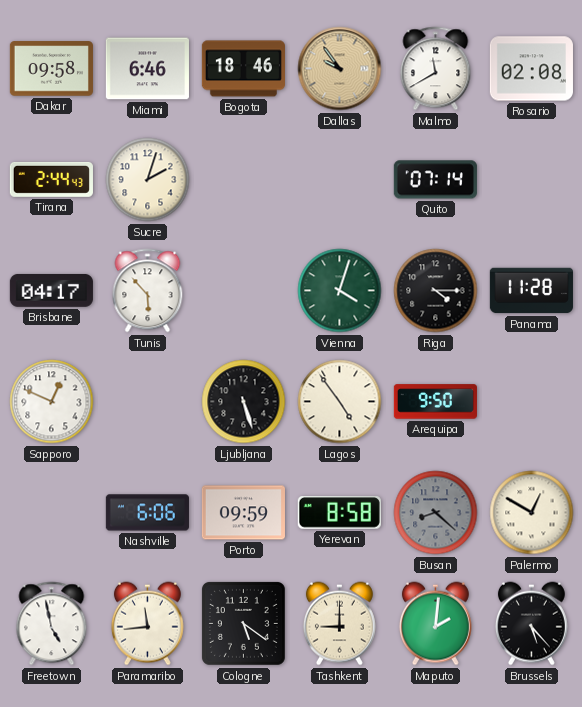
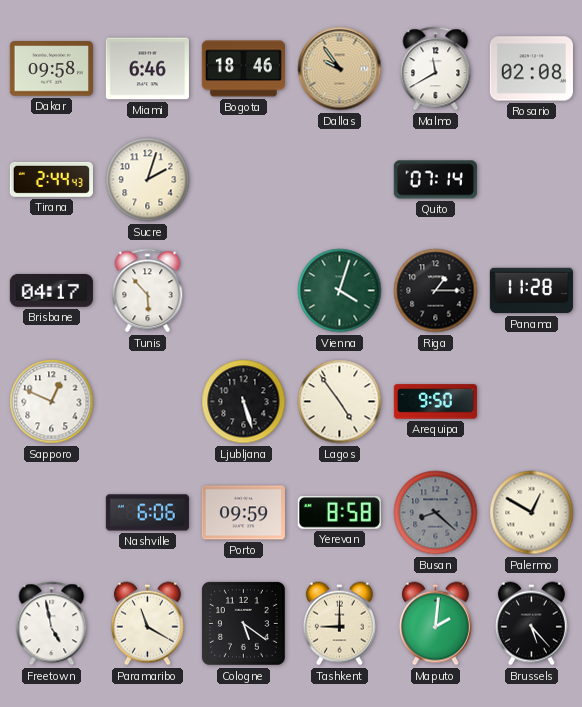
Riga: 4:15 -> 1:15 (436, 291)
Paramaribo: 11:44 -> 11:20 (147, 624)
